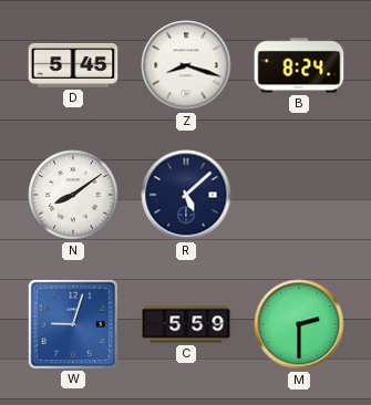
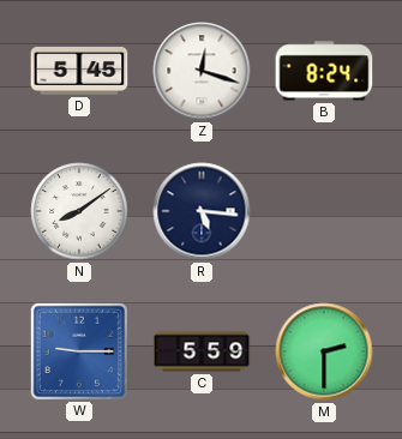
Z: 8:18 -> 12:18 (202, 71)
R: 5:08 -> 5:16 (202, 211)
W: 9:03 -> 9:15 (78, 350)
